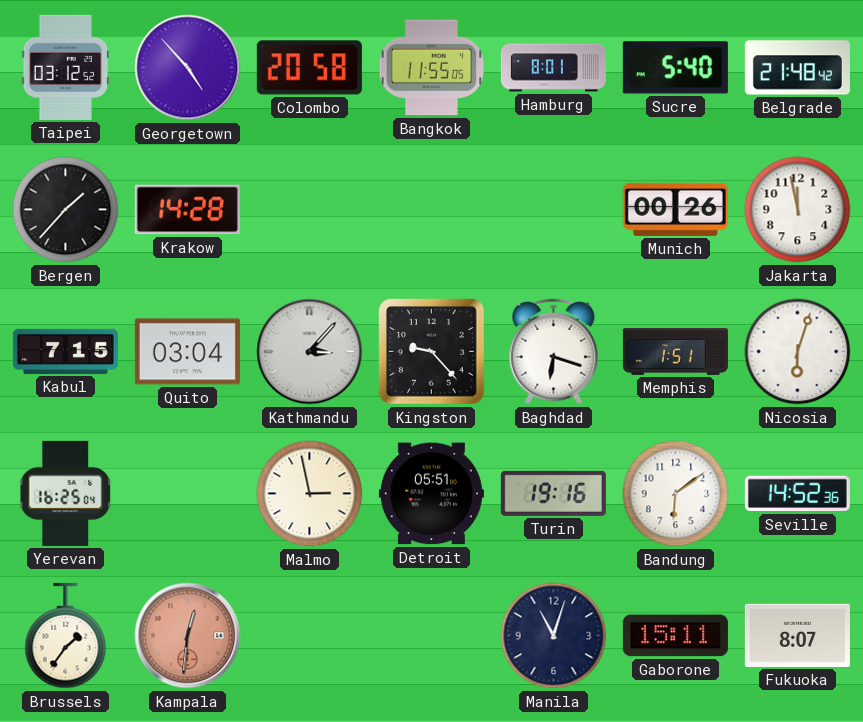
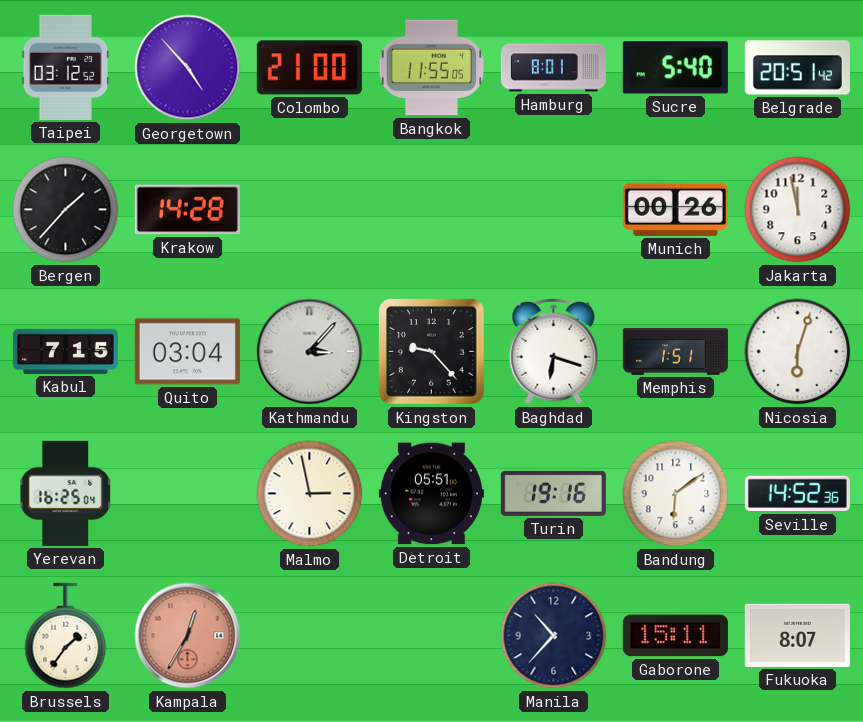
Colombo: 20:58 -> 21:00 (309, 68)
Belgrade: 21:48 -> 20:51 (797, 68)
Kampala: 12:31 -> 12:35 (188, 636)
Manila: 11:03 -> 10:37 (554, 636)
